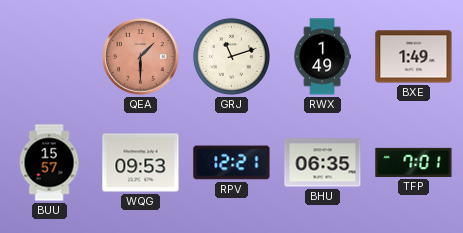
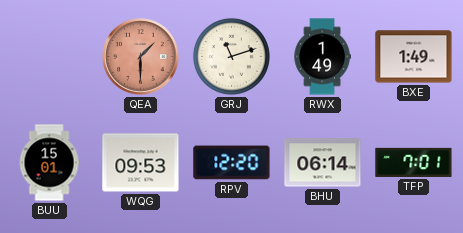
BUU: 15:57 -> 15:01 (49, 163)
RPV: 12:21 -> 12:20 (232, 163)
BHU: 06:35 -> 06:14 (323, 163)
